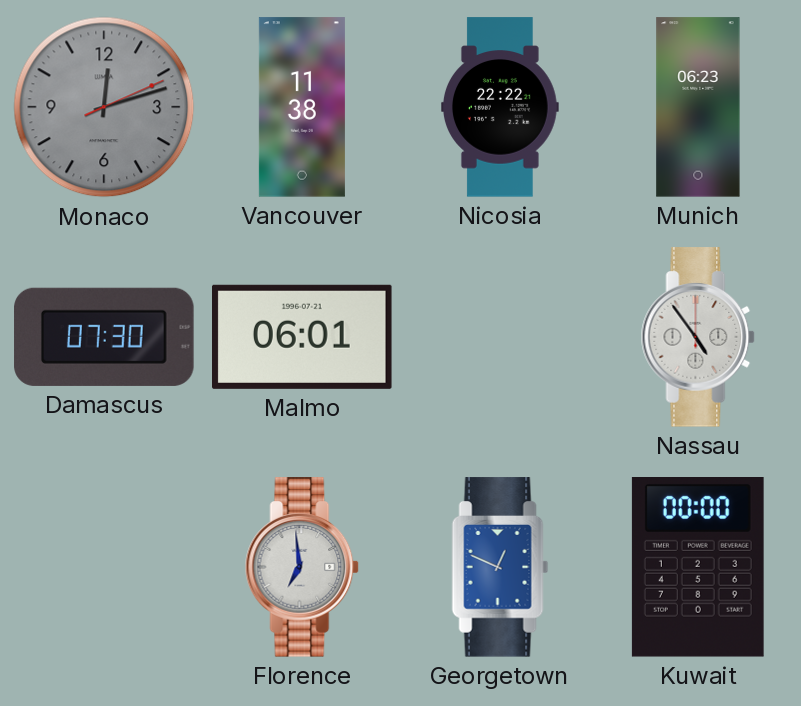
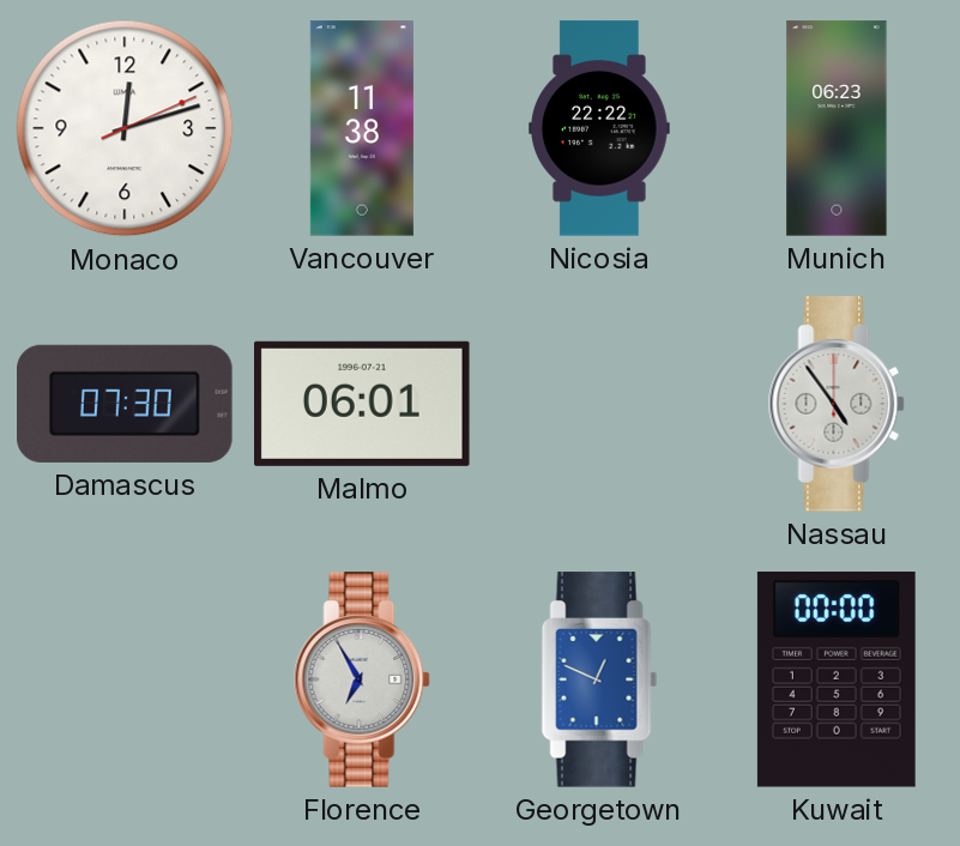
Monaco dial: grey -> white (125, 128)
Florence: 6:59 -> 6:55 (362, 679)
